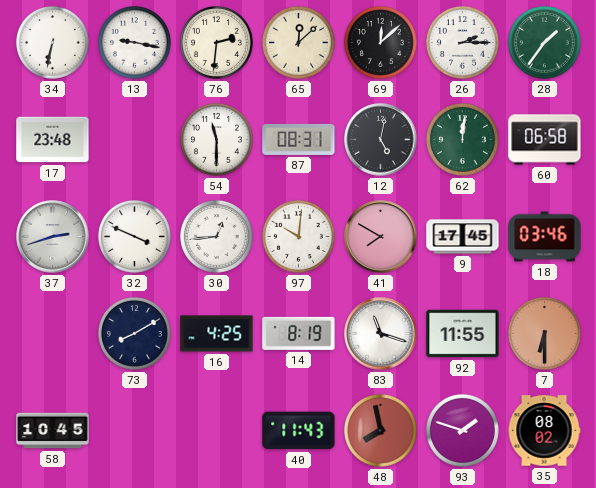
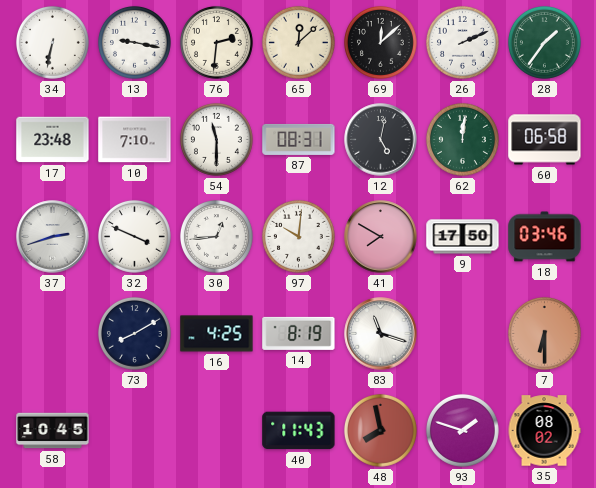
26: 2:15 -> 2:11 (462, 42)
10: none -> 7:10 (135, 140)
9: 17:45 -> 17:50 (463, 237)
92: 11:55 -> none (463, 334)
